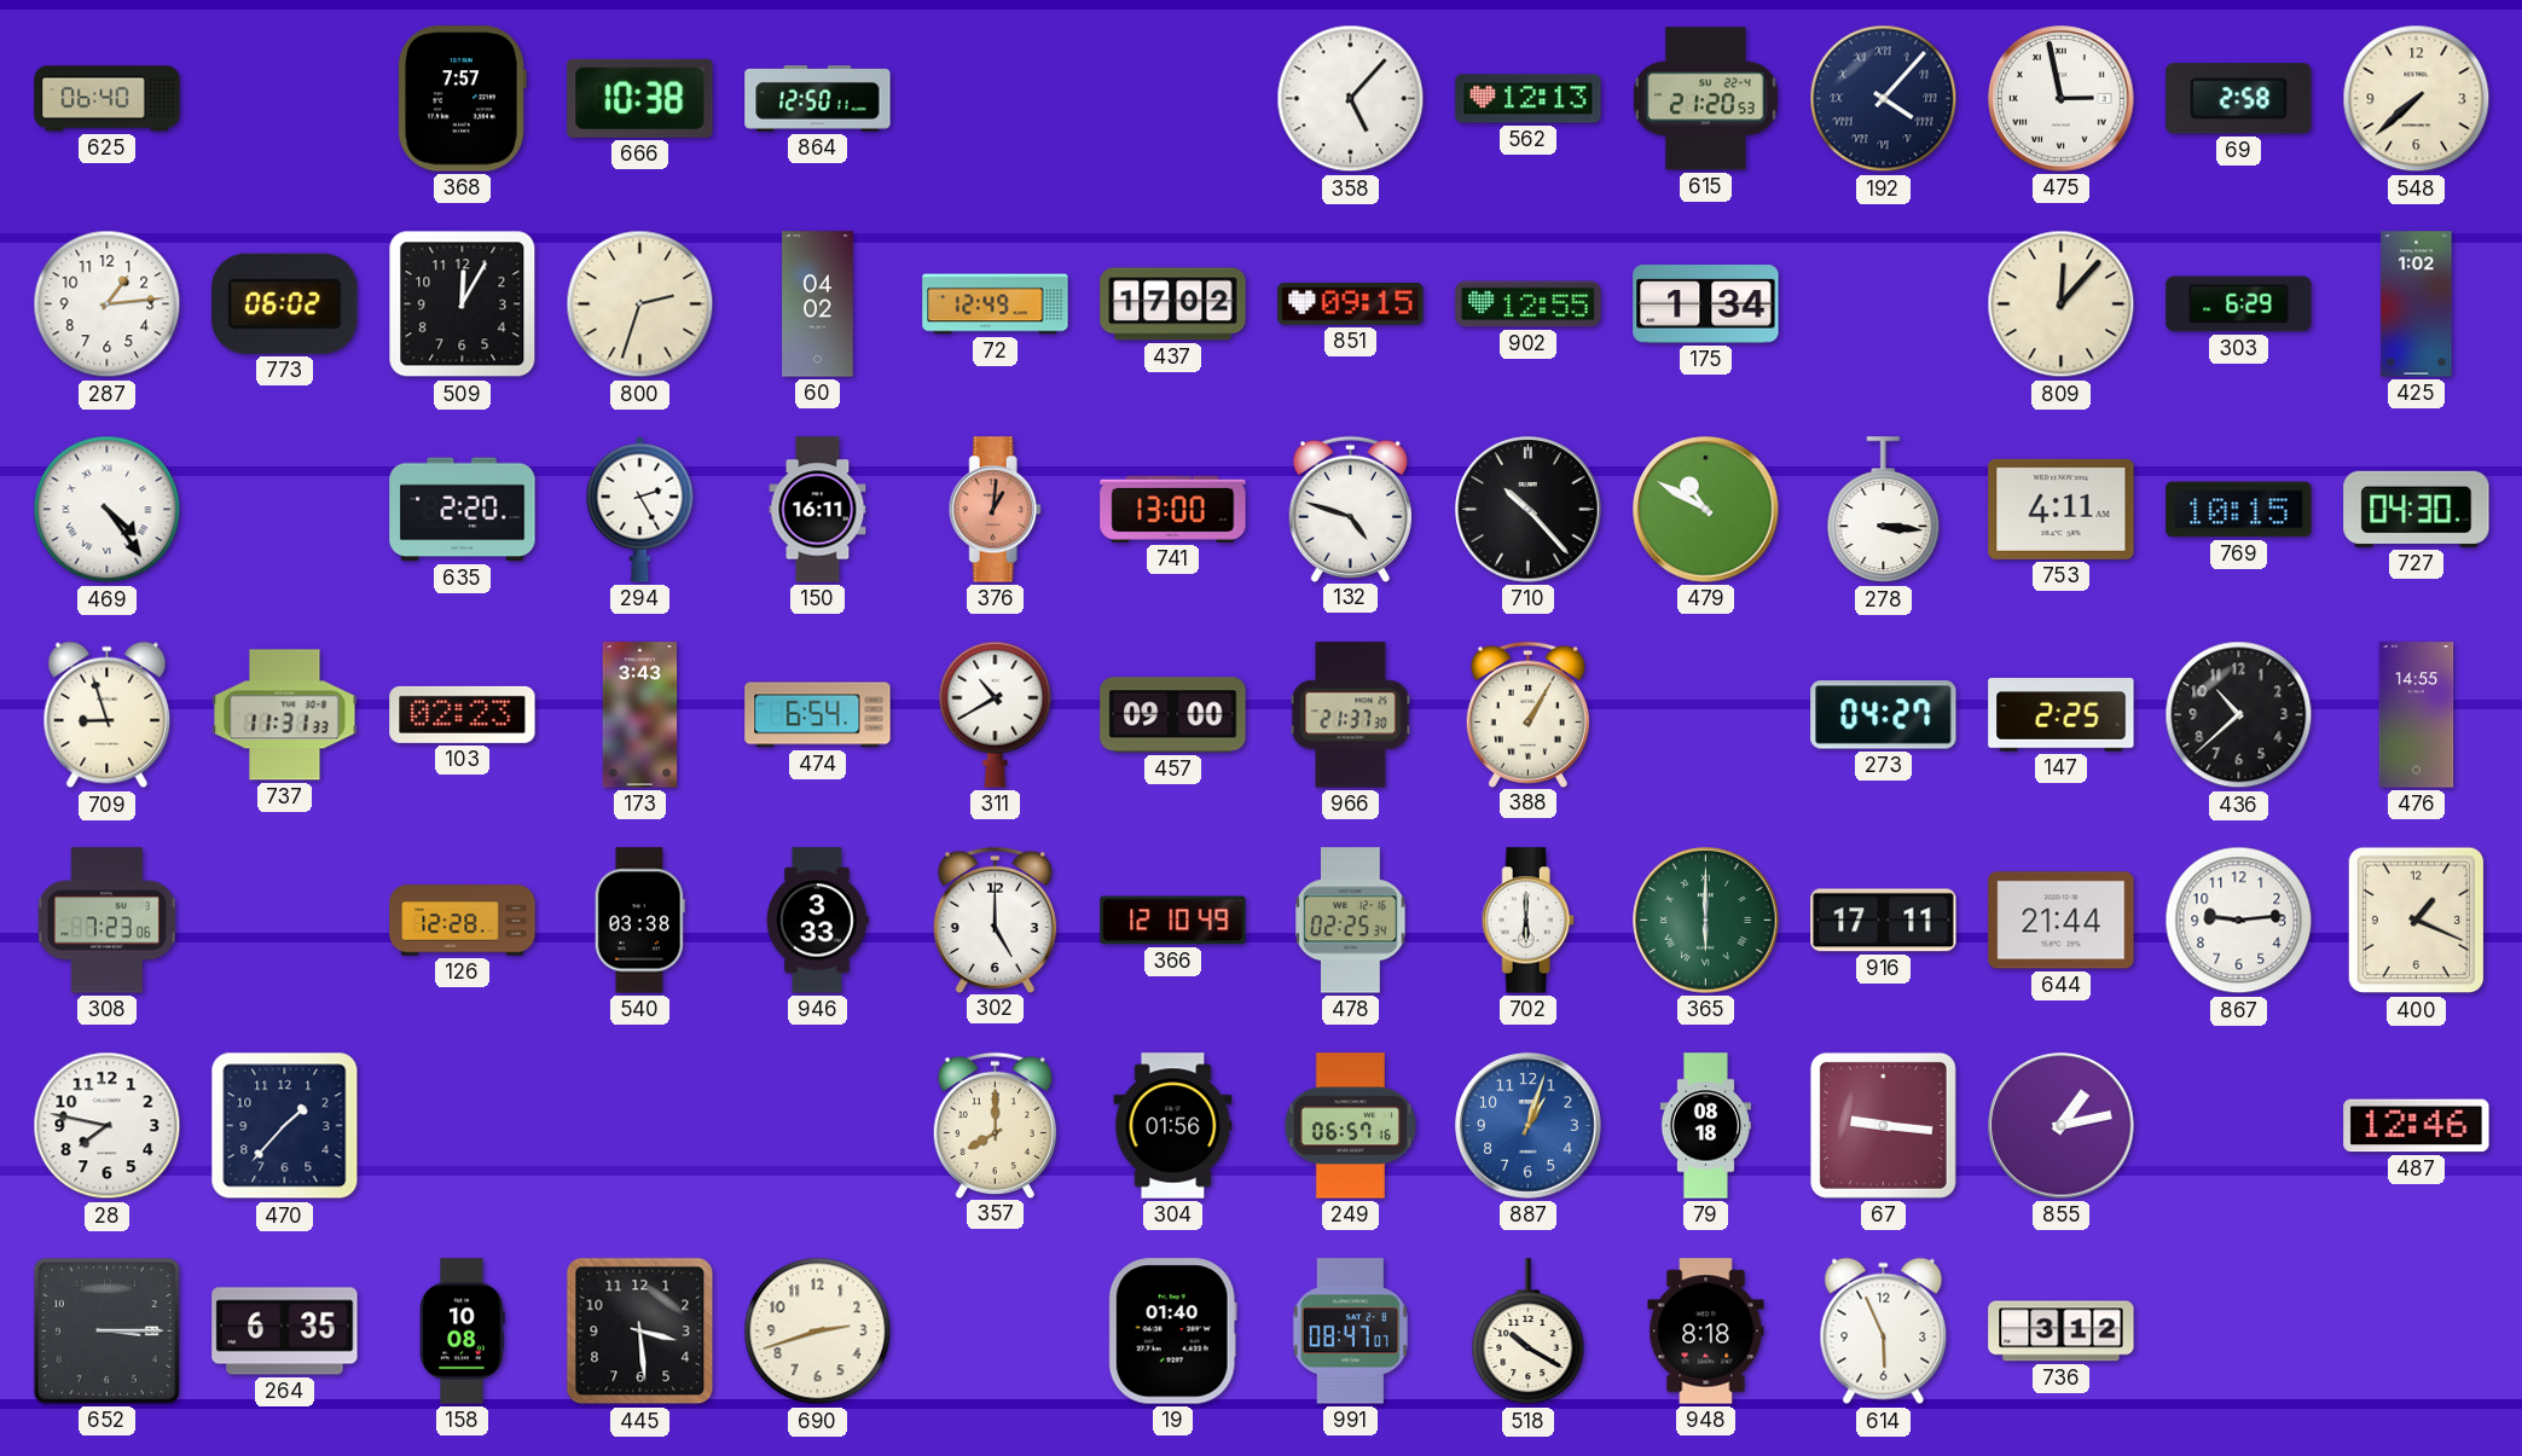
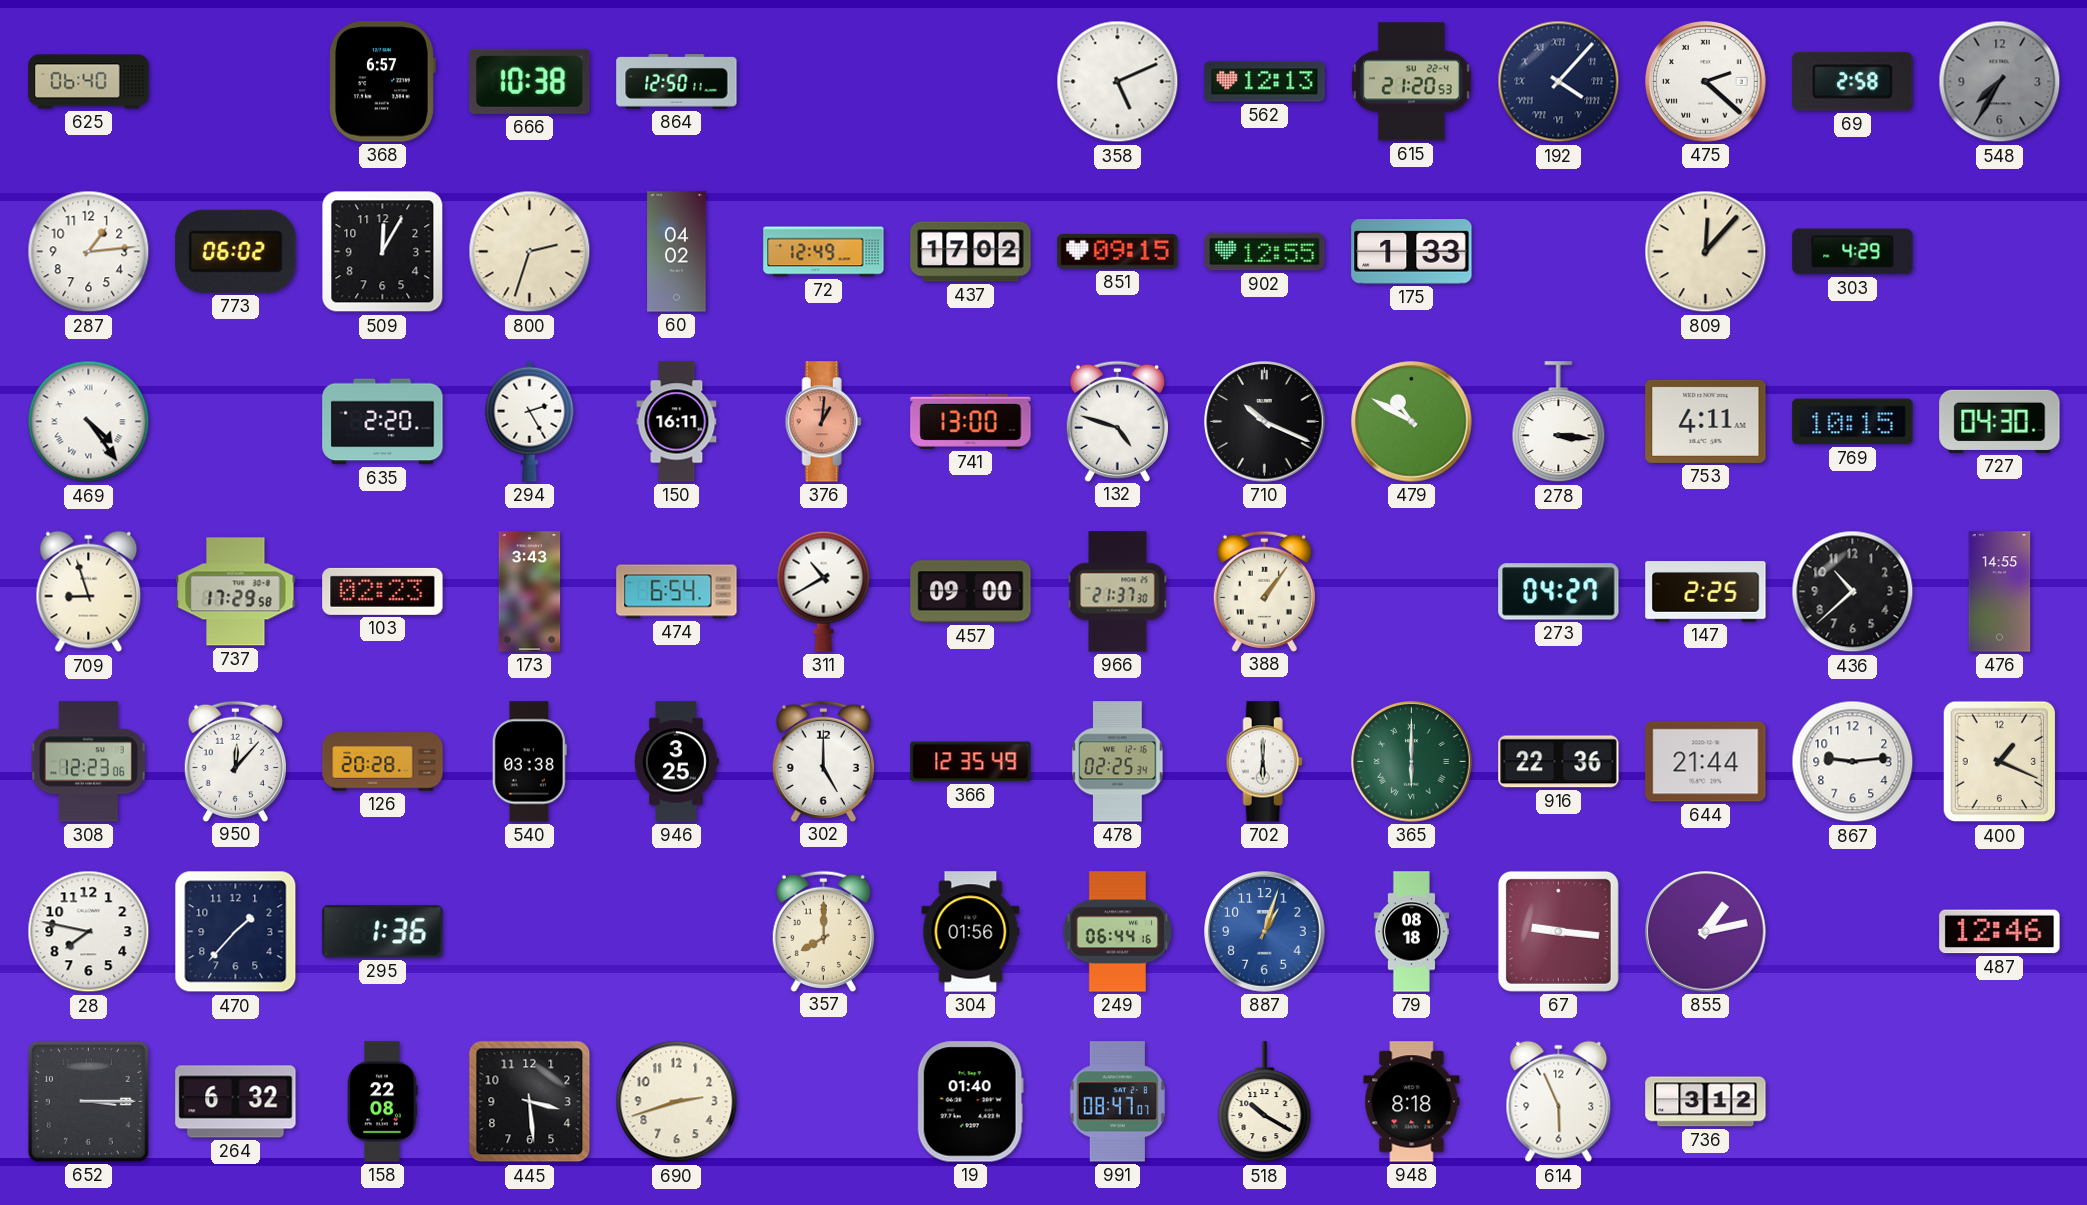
368: 7:57 -> 6:57 (382, 82)
358: 5:07 -> 5:11 (1118, 82)
475: 2:58 -> 2:22 (1706, 82)
548: 7:38 -> 7:35 (2000, 82)
548 dial: cream -> grey (2000, 82)
175: 1:34 -> 1:33 (1412, 252)
303: 6:29 -> 4:29 (1853, 252)
425: 1:02 -> none (2417, 304)
710: 10:23 -> 10:19 (1265, 422)
737: 11:31 -> 17:29 (236, 592)
388: 1:05 -> 1:06 (1264, 591)
308: 7:23 -> 12:23 (88, 762)
950: none -> 12:07 (235, 761)
126: 12:28 -> 20:28 (383, 762)
946: 3:33 -> 3:25 (677, 762)
366: 12:10 -> 12:35 (971, 762)
916: 17:11 -> 22:36 (1559, 762)
295: none -> 1:36 (383, 932)
249: 06:57 -> 06:44 (1117, 932)
264: 6:35 -> 6:32 (236, 1102)
158: 10:08 -> 22:08 (383, 1102)
